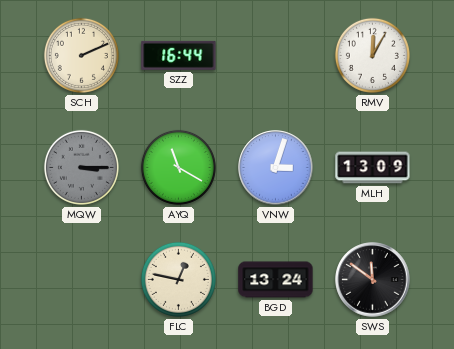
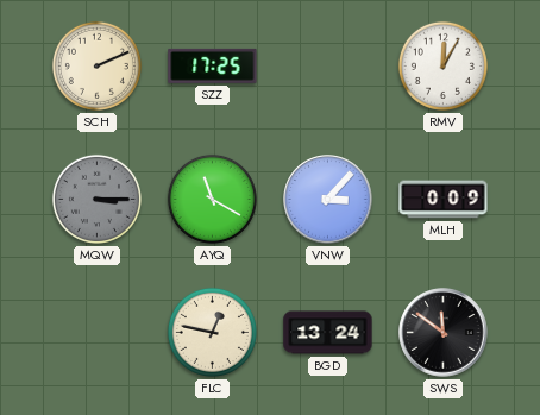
SZZ: 16:44 -> 17:25 (213, 65)
VNW: 3:03 -> 3:07 (328, 200)
MLH: 13:09 -> 0:09 (444, 200)
